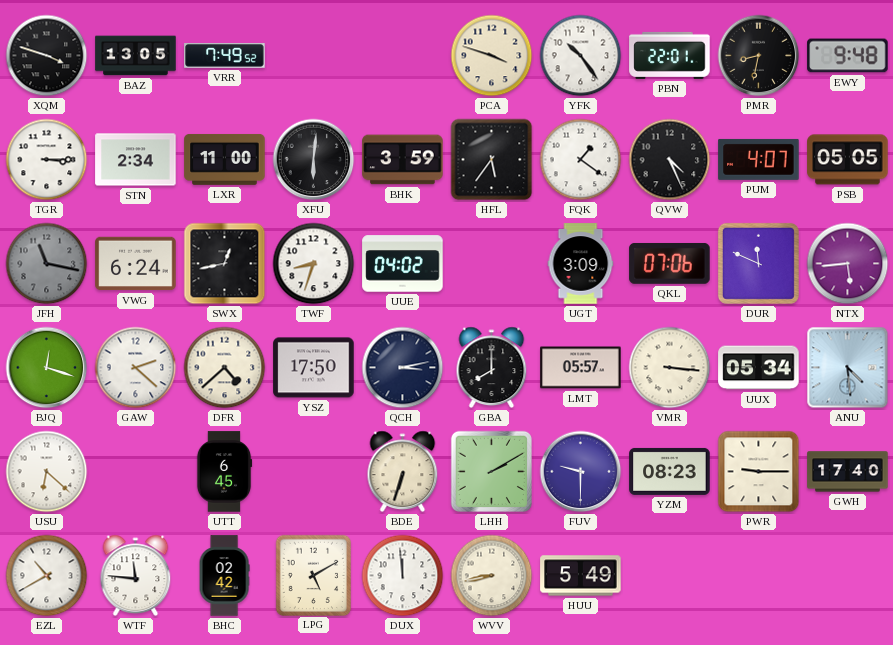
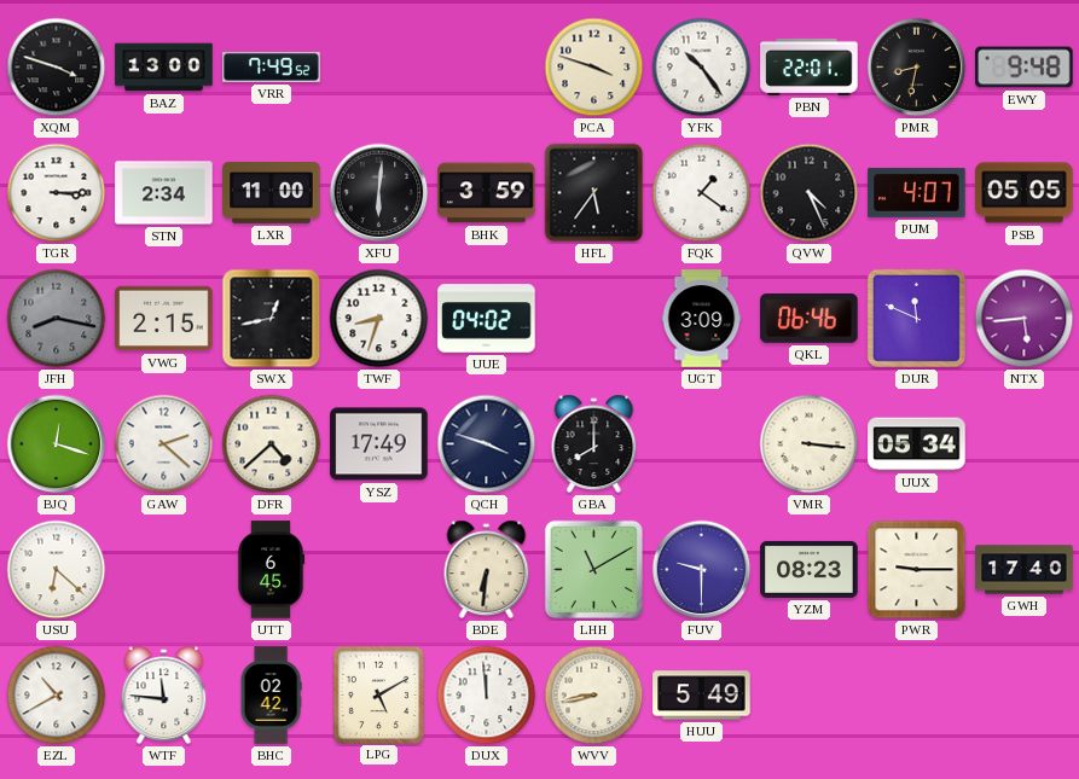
BAZ: 13:05 -> 13:00 (164, 68)
JFH: 11:17 -> 8:17 (57, 319)
VWG: 6:24 -> 2:15 (164, 319)
QKL: 07:06 -> 06:46 (810, 318)
YSZ: 17:50 -> 17:49 (379, 444)
QCH: 3:13 -> 3:48 (487, 444)
LMT: 05:57 -> none (581, 368)
ANU: 4:29 -> none (848, 368)
BDE: 6:33 -> 6:31 (487, 570)
LHH: 2:10 -> 11:10 (593, 569)
